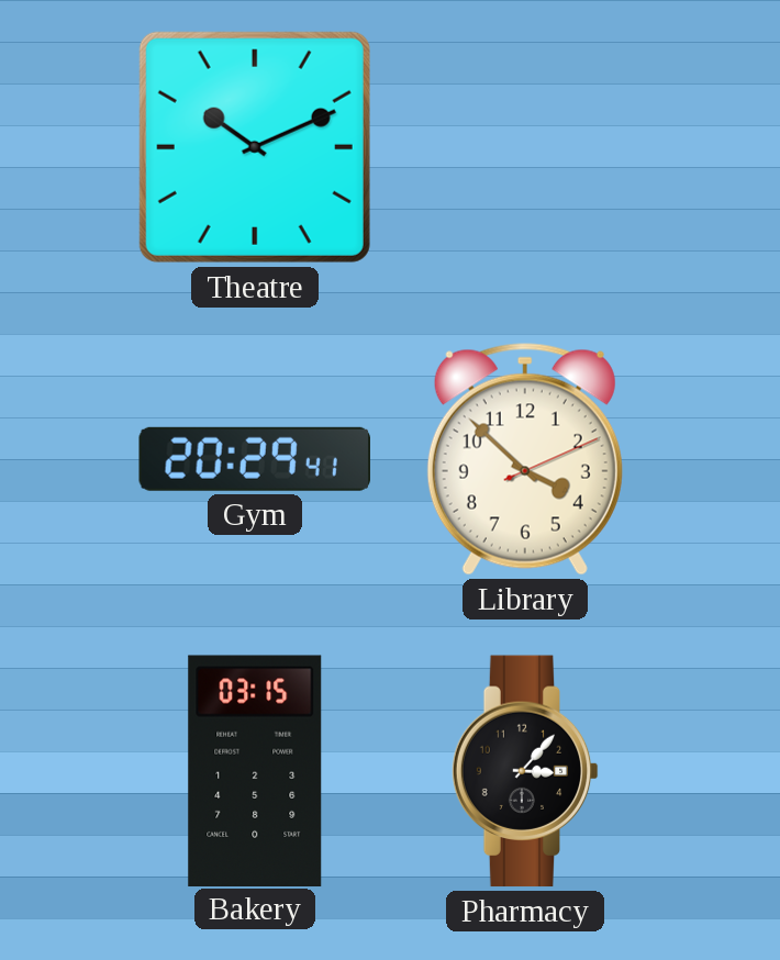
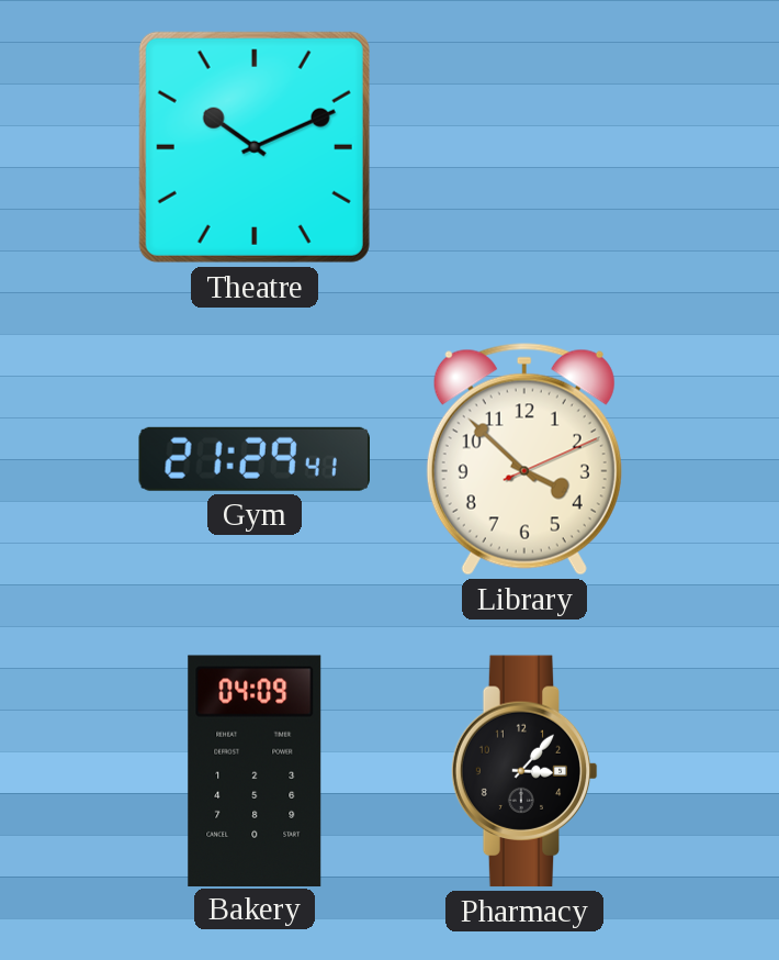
Gym: 20:29 -> 21:29 (253, 459)
Bakery: 03:15 -> 04:09 (255, 770)
